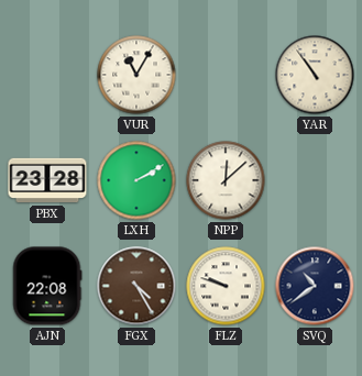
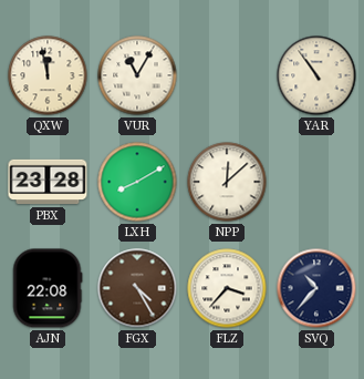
QXW: none -> 11:58 (48, 75)
LXH: 2:10 -> 8:10 (137, 182)
FLZ: 9:48 -> 3:37 (227, 288)
SVQ: 10:39 -> 10:37 (316, 288)
